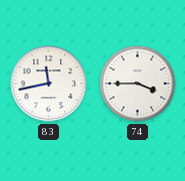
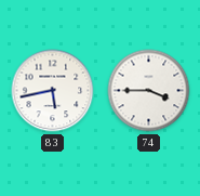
83: 11:43 -> 5:43 (53, 91)
